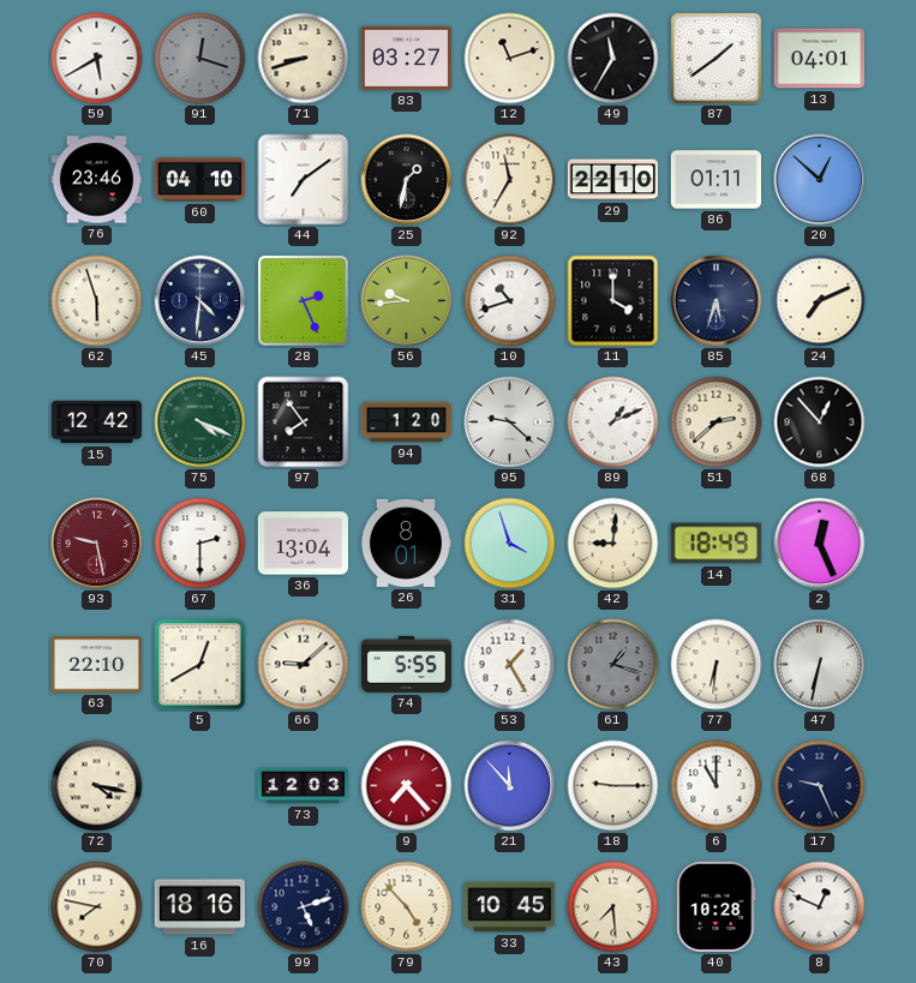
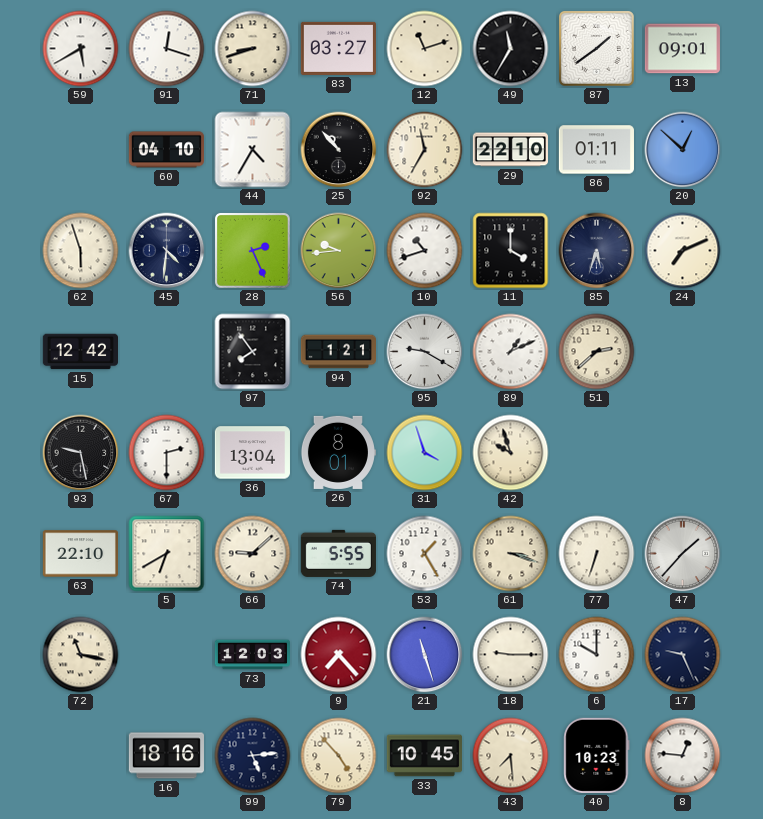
91 dial: grey -> white (167, 49)
13: 04:01 -> 09:01 (682, 49)
76: 23:46 -> none (96, 180)
44: 7:09 -> 4:35 (253, 150)
25: 1:32 -> 10:53 (339, 150)
75: 4:19 -> none (200, 422)
94: 1:20 -> 1:21 (338, 352)
95: 9:22 -> 9:20 (425, 352)
68: 12:53 -> none (820, 422)
93 dial: burgundy -> black (81, 453)
42: 9:01 -> 9:57 (511, 453)
14: 18:49 -> none (716, 544)
2: 12:26 -> none (820, 544)
5: 12:40 -> 6:40 (167, 554)
61: 1:18 -> 3:18 (511, 554)
61 dial: grey -> cream (511, 554)
77: 6:31 -> 6:33 (597, 554)
47: 6:32 -> 1:37 (683, 554)
72: 4:17 -> 11:17 (81, 655)
21: 11:53 -> 11:27 (425, 655)
6: 11:00 -> 10:00 (597, 655)
70: 7:47 -> none (97, 907)
99: 5:12 -> 5:14 (253, 756)
40: 10:28 -> 10:23 (597, 755)
8: 12:49 -> 12:46 (683, 756)
